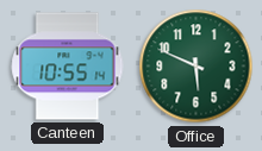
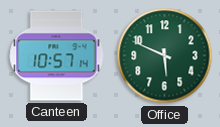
Canteen: 10:55 -> 10:57 (57, 56)
